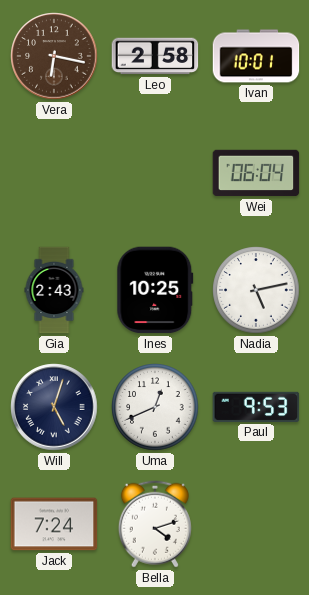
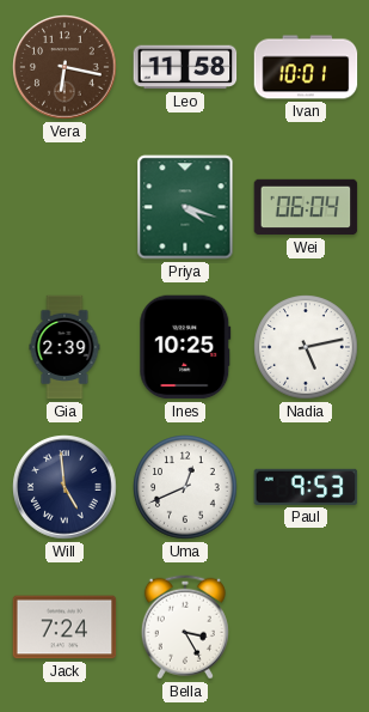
Leo: 2:58 -> 11:58 (185, 67)
Priya: none -> 4:18 (185, 207)
Gia: 2:43 -> 2:39 (64, 347)
Will: 5:03 -> 4:59 (64, 487)
Bella: 4:12 -> 3:25 (185, 627)
